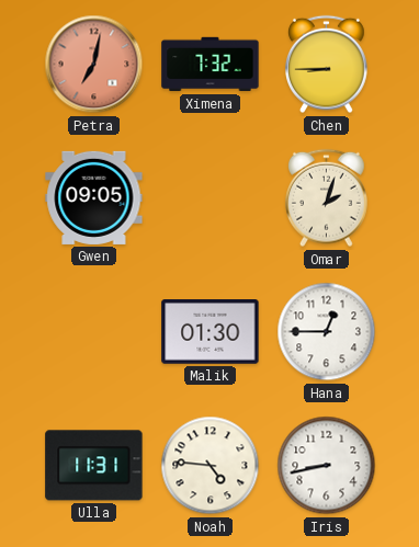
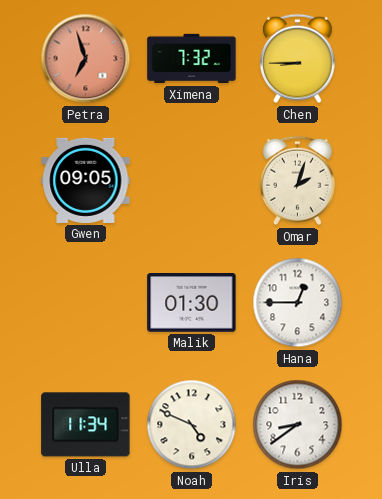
Petra: 7:02 -> 6:57 (86, 59)
Ulla: 11:31 -> 11:34 (86, 425)
Noah: 4:46 -> 4:49 (192, 425)
Iris: 8:43 -> 8:39 (298, 425)
